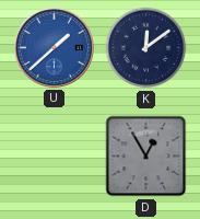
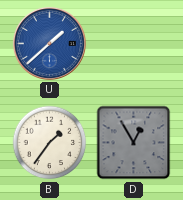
K: 12:09 -> none (146, 48)
B: none -> 1:36 (50, 143)
